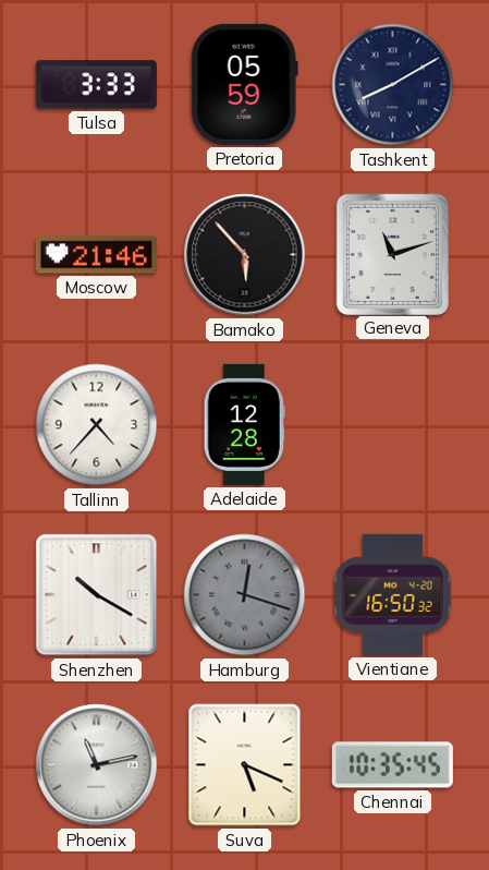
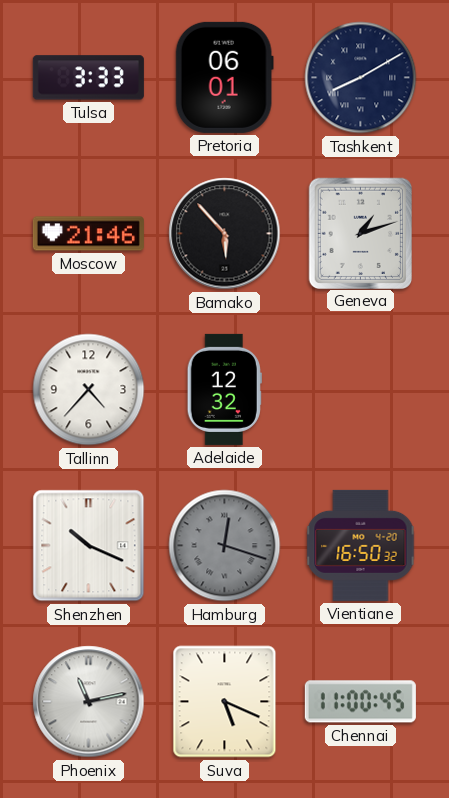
Pretoria: 05:59 -> 06:01 (224, 77)
Geneva: 11:12 -> 1:12 (360, 233)
Adelaide: 12:28 -> 12:32 (224, 389)
Shenzhen: 10:20 -> 10:19 (89, 546)
Chennai: 10:35 -> 11:00 (360, 702)
